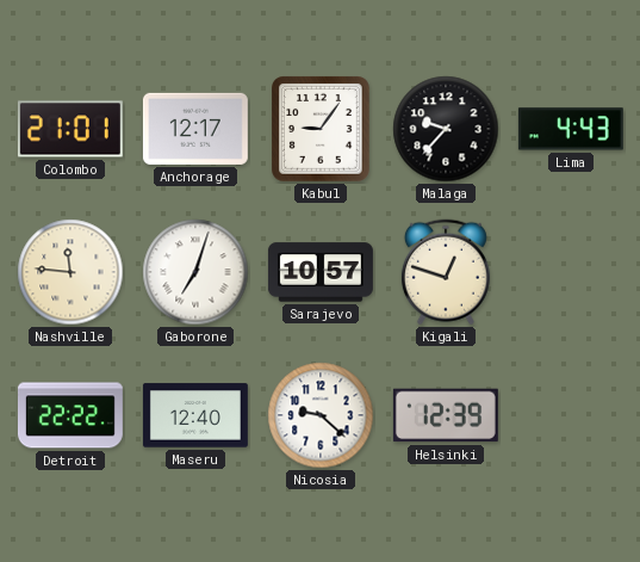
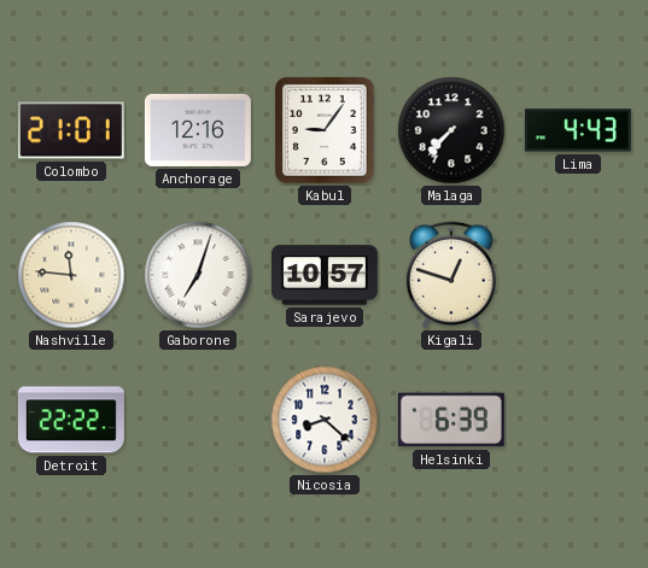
Anchorage: 12:17 -> 12:16 (198, 130)
Malaga: 9:37 -> 7:37 (451, 130)
Maseru: 12:40 -> none (195, 415)
Nicosia: 9:22 -> 8:22 (325, 420)
Helsinki: 12:39 -> 6:39 (451, 420)
